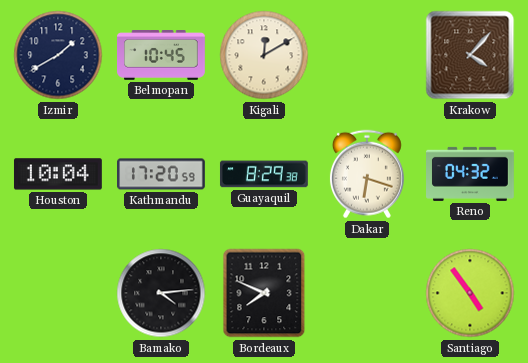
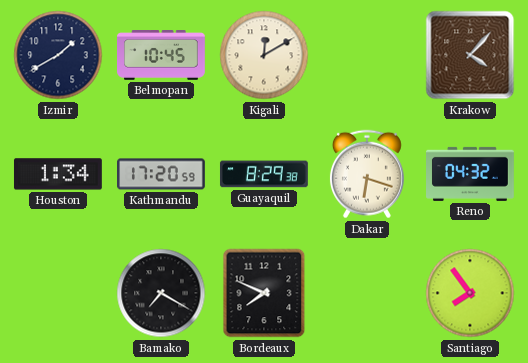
Houston: 10:04 -> 1:34 (58, 174)
Bamako: 4:14 -> 7:20 (161, 293)
Santiago: 4:54 -> 7:54 (470, 293)
